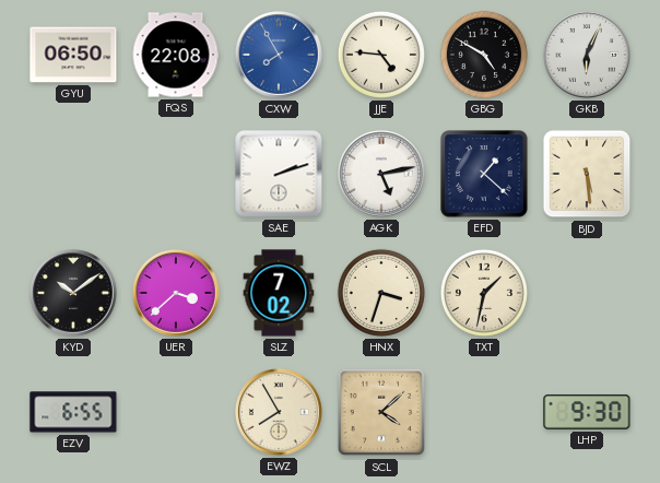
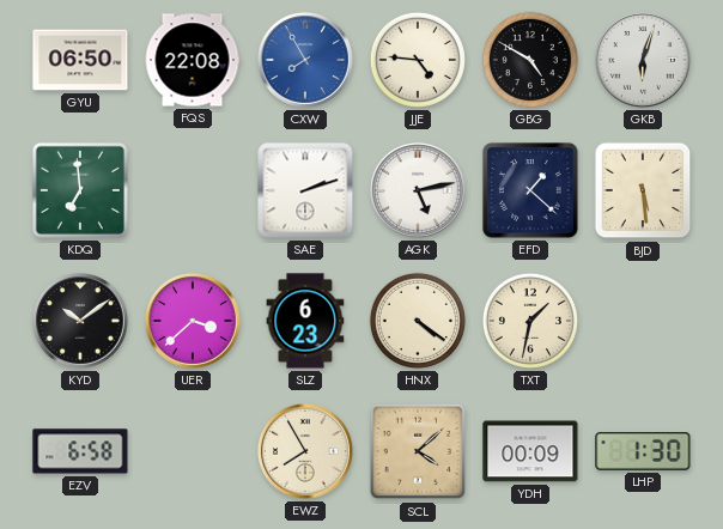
GKB: 6:04 -> 6:03 (644, 61)
KDQ: none -> 6:59 (80, 190)
SLZ: 7:02 -> 6:23 (305, 321)
HNX: 3:33 -> 4:21 (418, 321)
EZV: 6:55 -> 6:58 (80, 451)
YDH: none -> 00:09 (530, 451)
LHP: 9:30 -> 1:30 (643, 451)
